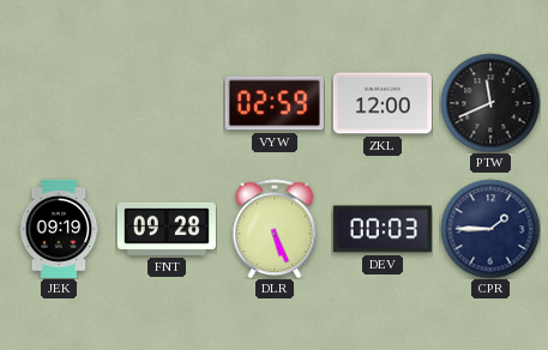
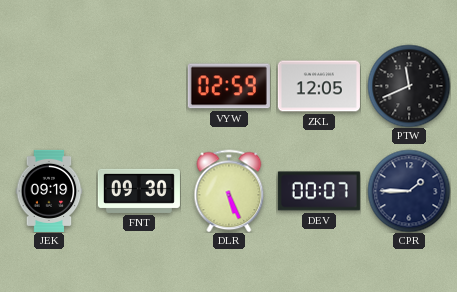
ZKL: 12:00 -> 12:05 (319, 86)
FNT: 09:28 -> 09:30 (139, 191)
DEV: 00:03 -> 00:07 (319, 191)
